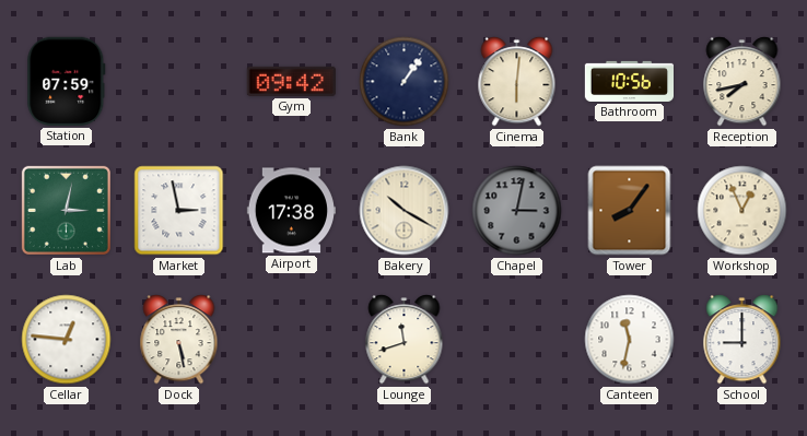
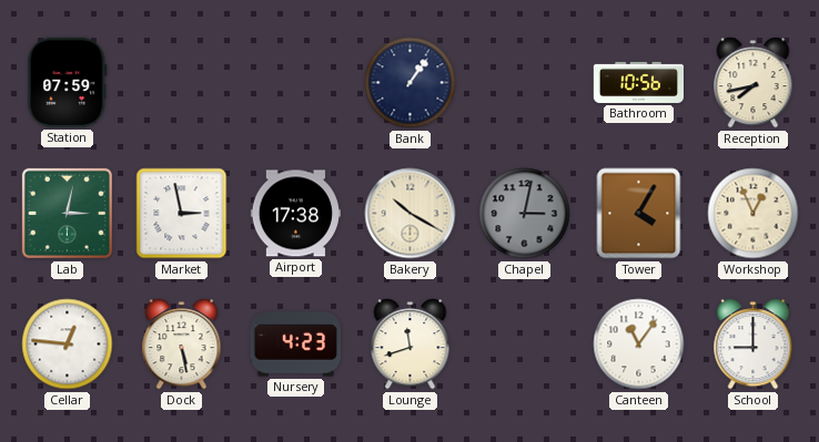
Gym: 09:42 -> none (291, 81)
Cinema: 6:01 -> none (517, 82)
Tower: 8:06 -> 4:05 (639, 214)
Nursery: none -> 4:23 (295, 345)
Canteen: 11:32 -> 11:06 (639, 345)
